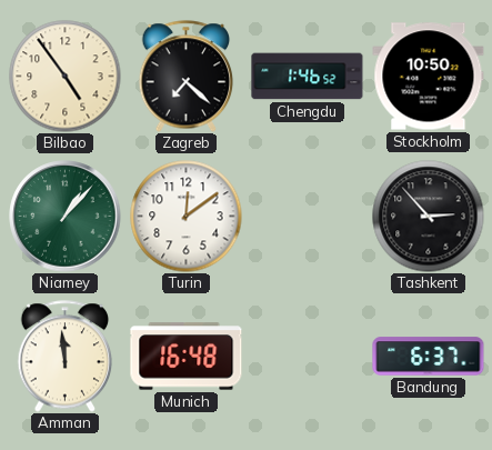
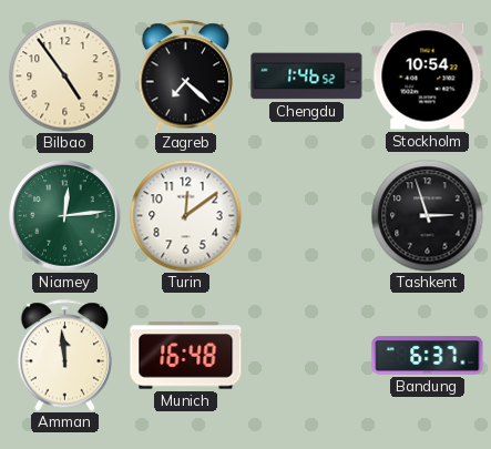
Stockholm: 10:50 -> 10:54 (428, 76)
Niamey: 1:07 -> 12:14 (65, 216)
Tashkent: 2:53 -> 2:57 (428, 216)
